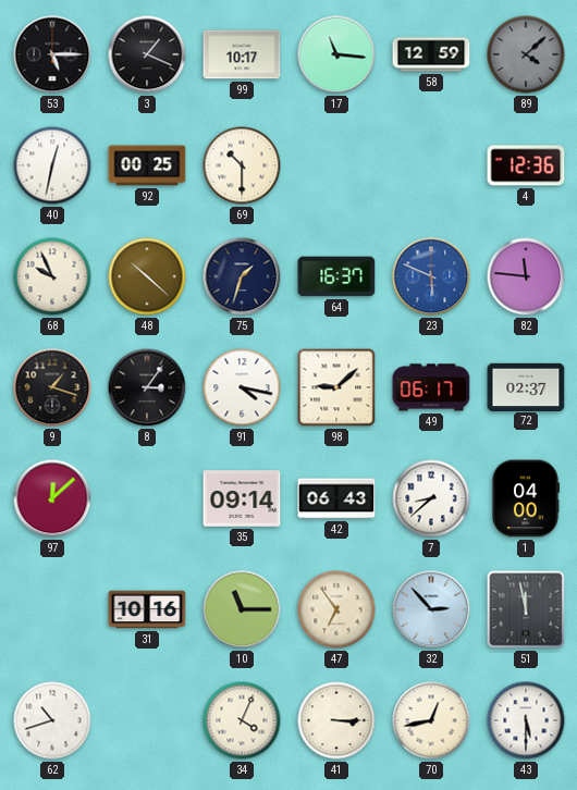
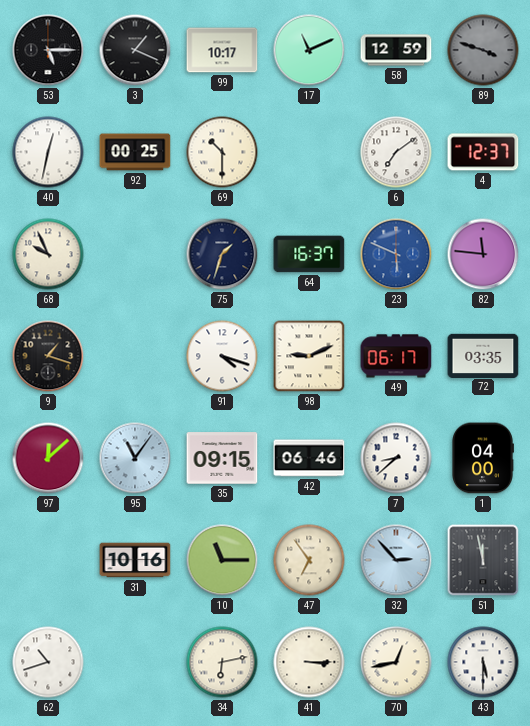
17: 11:16 -> 11:11 (309, 50)
89: 4:08 -> 3:48 (483, 50)
6: none -> 7:09 (396, 152)
4: 12:36 -> 12:37 (483, 152)
48: 10:22 -> none (147, 276)
8: 3:06 -> none (147, 387)
91: 4:17 -> 4:18 (222, 356)
98: 9:08 -> 9:11 (309, 356)
72: 02:37 -> 03:35 (483, 355)
95: none -> 11:06 (135, 458)
35: 09:14 -> 09:15 (222, 458)
42: 06:43 -> 06:46 (309, 458)
34: 4:04 -> 6:13 (222, 662)
